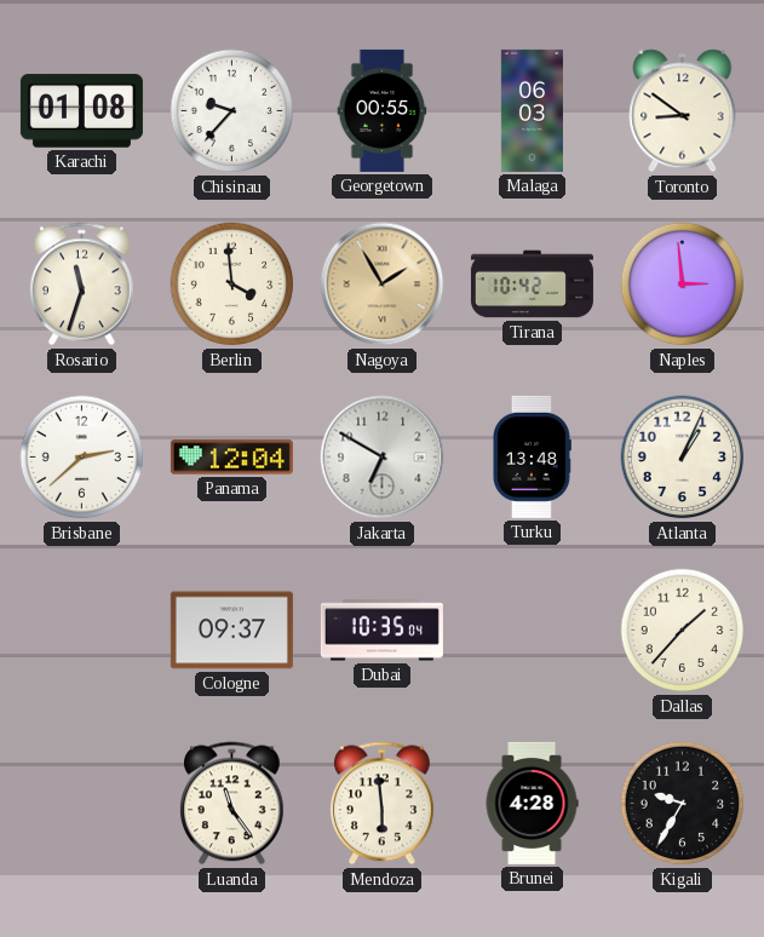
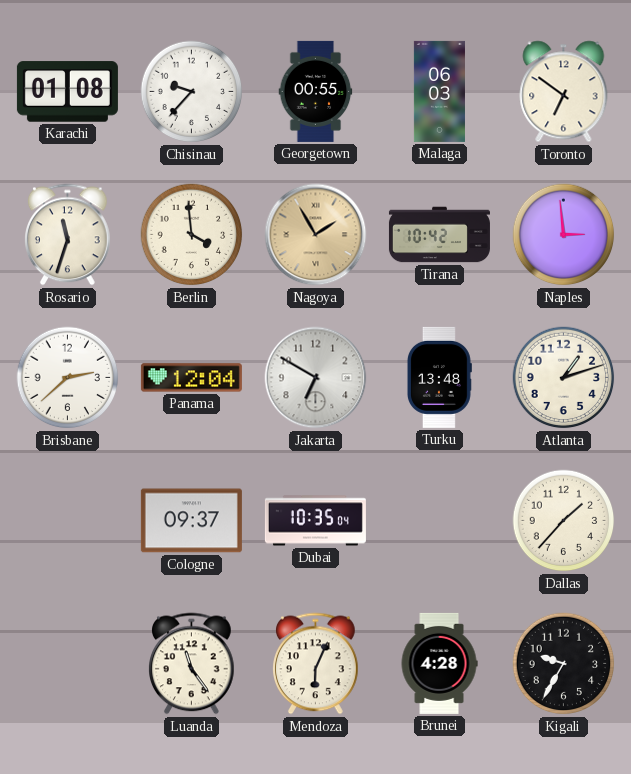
Toronto: 8:51 -> 6:51 (564, 92)
Atlanta: 1:04 -> 1:12 (564, 378)
Mendoza: 5:59 -> 6:04 (316, 664)
